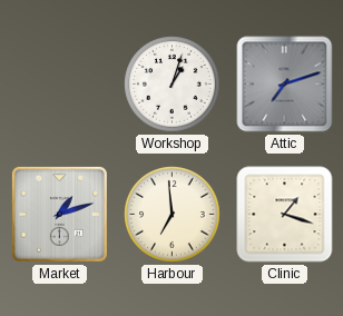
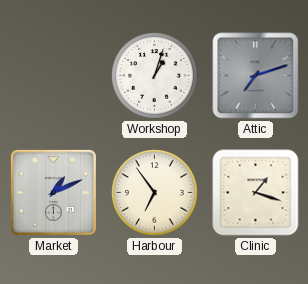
Market: 1:12 -> 1:11 (53, 192)
Harbour: 6:59 -> 6:54 (155, 193)
